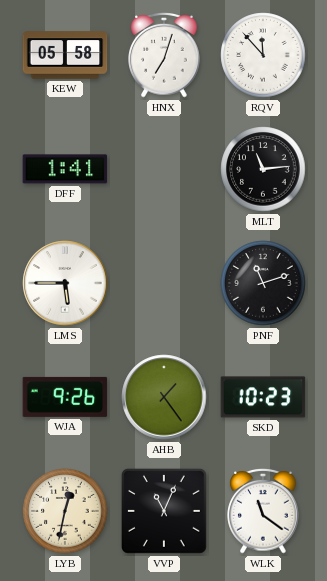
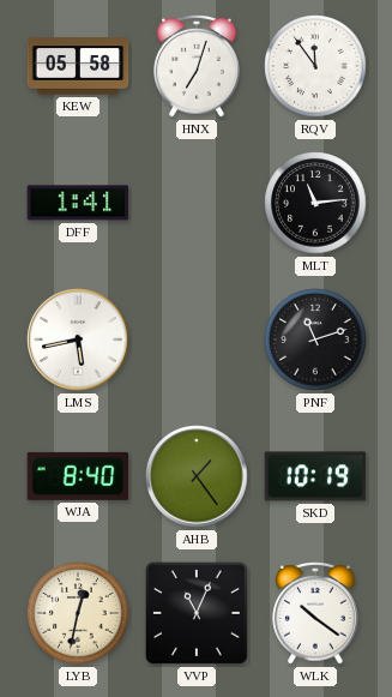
RQV: 11:53 -> 11:54 (315, 66)
LMS: 5:45 -> 5:43 (78, 340)
WJA: 9:26 -> 8:40 (78, 476)
SKD: 10:23 -> 10:19 (315, 476)
WLK: 11:21 -> 10:21 (315, 613)
